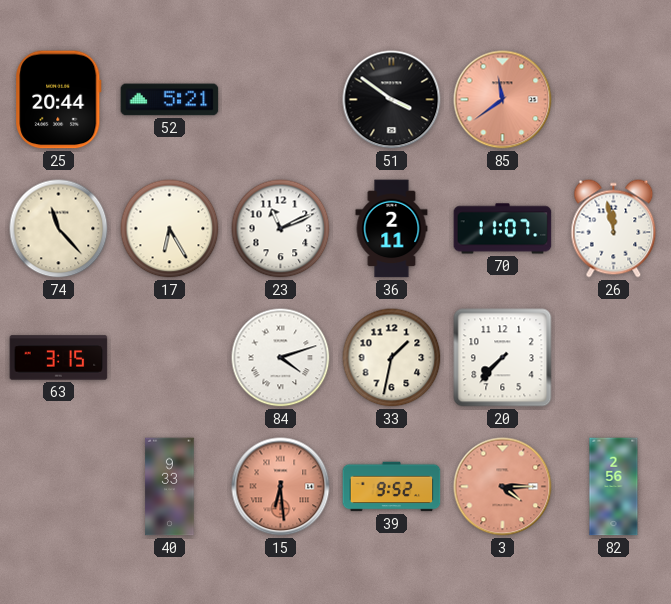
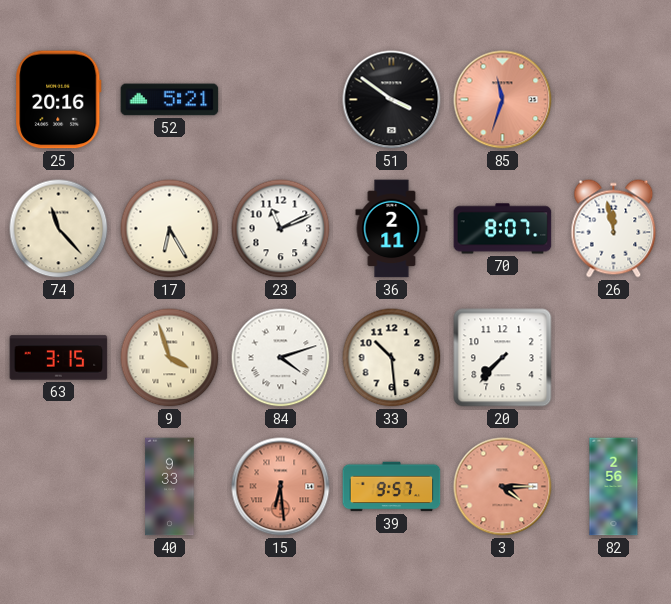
25: 20:44 -> 20:16 (59, 100)
85: 11:39 -> 11:33 (503, 100)
70: 11:07 -> 8:07 (503, 229)
9: none -> 3:57 (170, 358)
33: 1:32 -> 10:29 (392, 358)
39: 9:52 -> 9:57 (392, 487)
